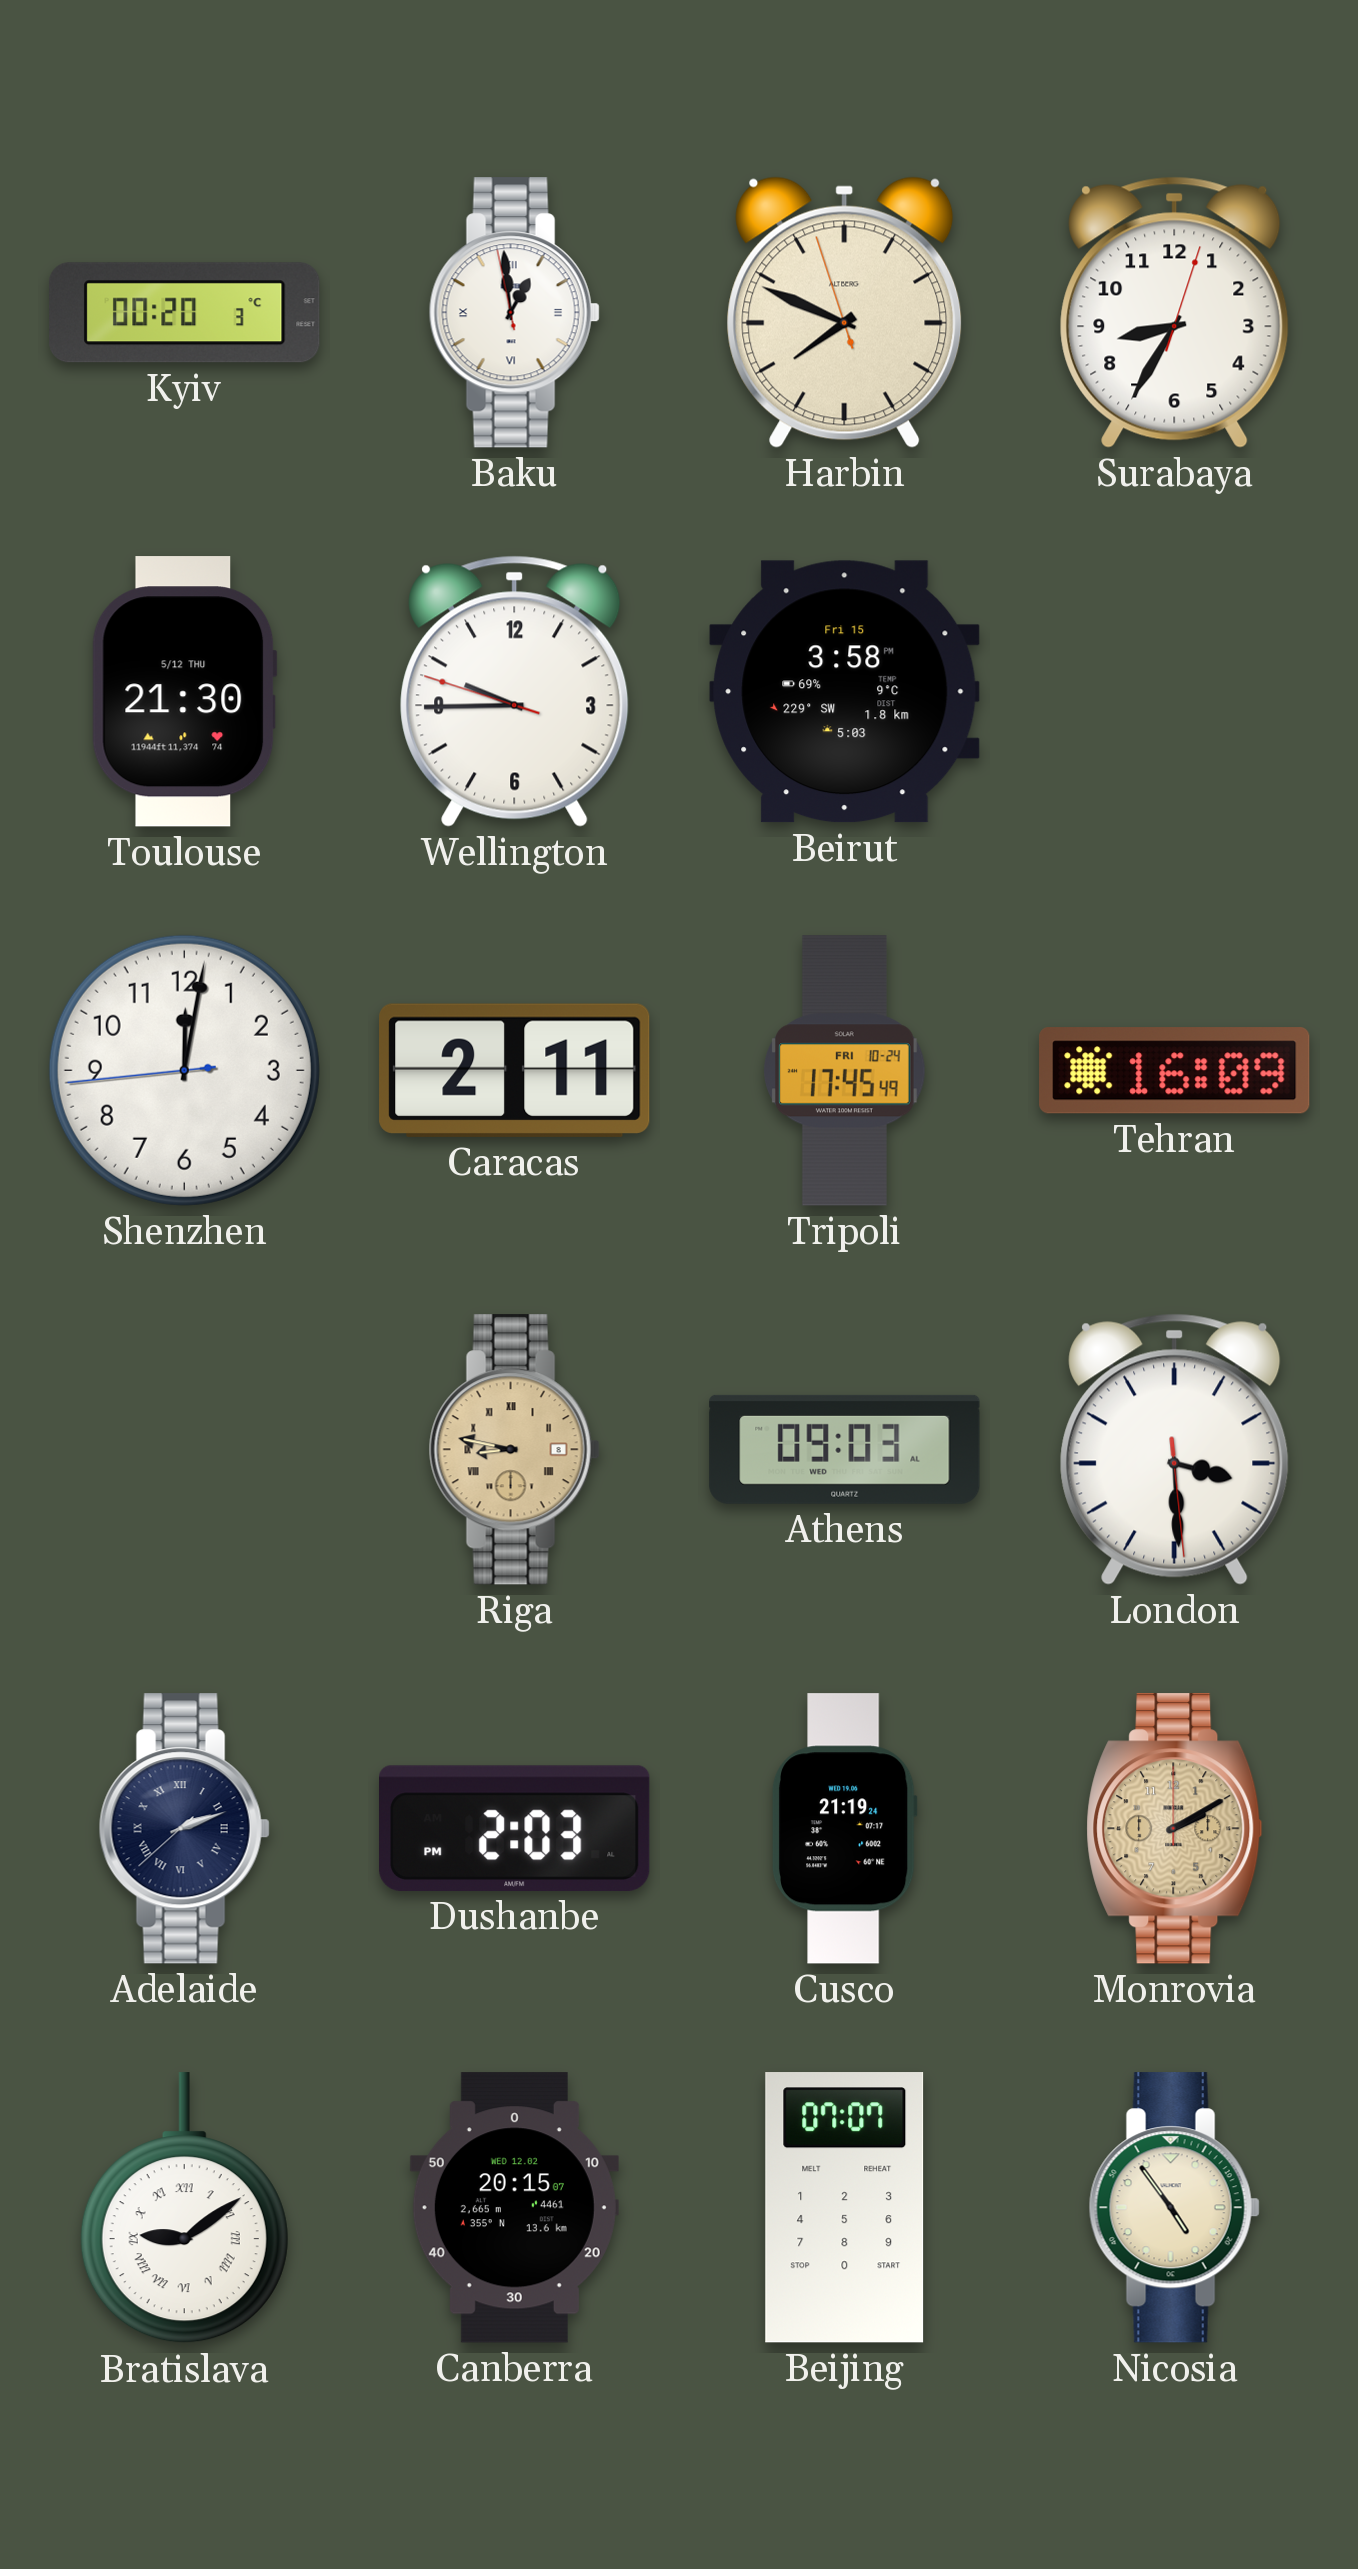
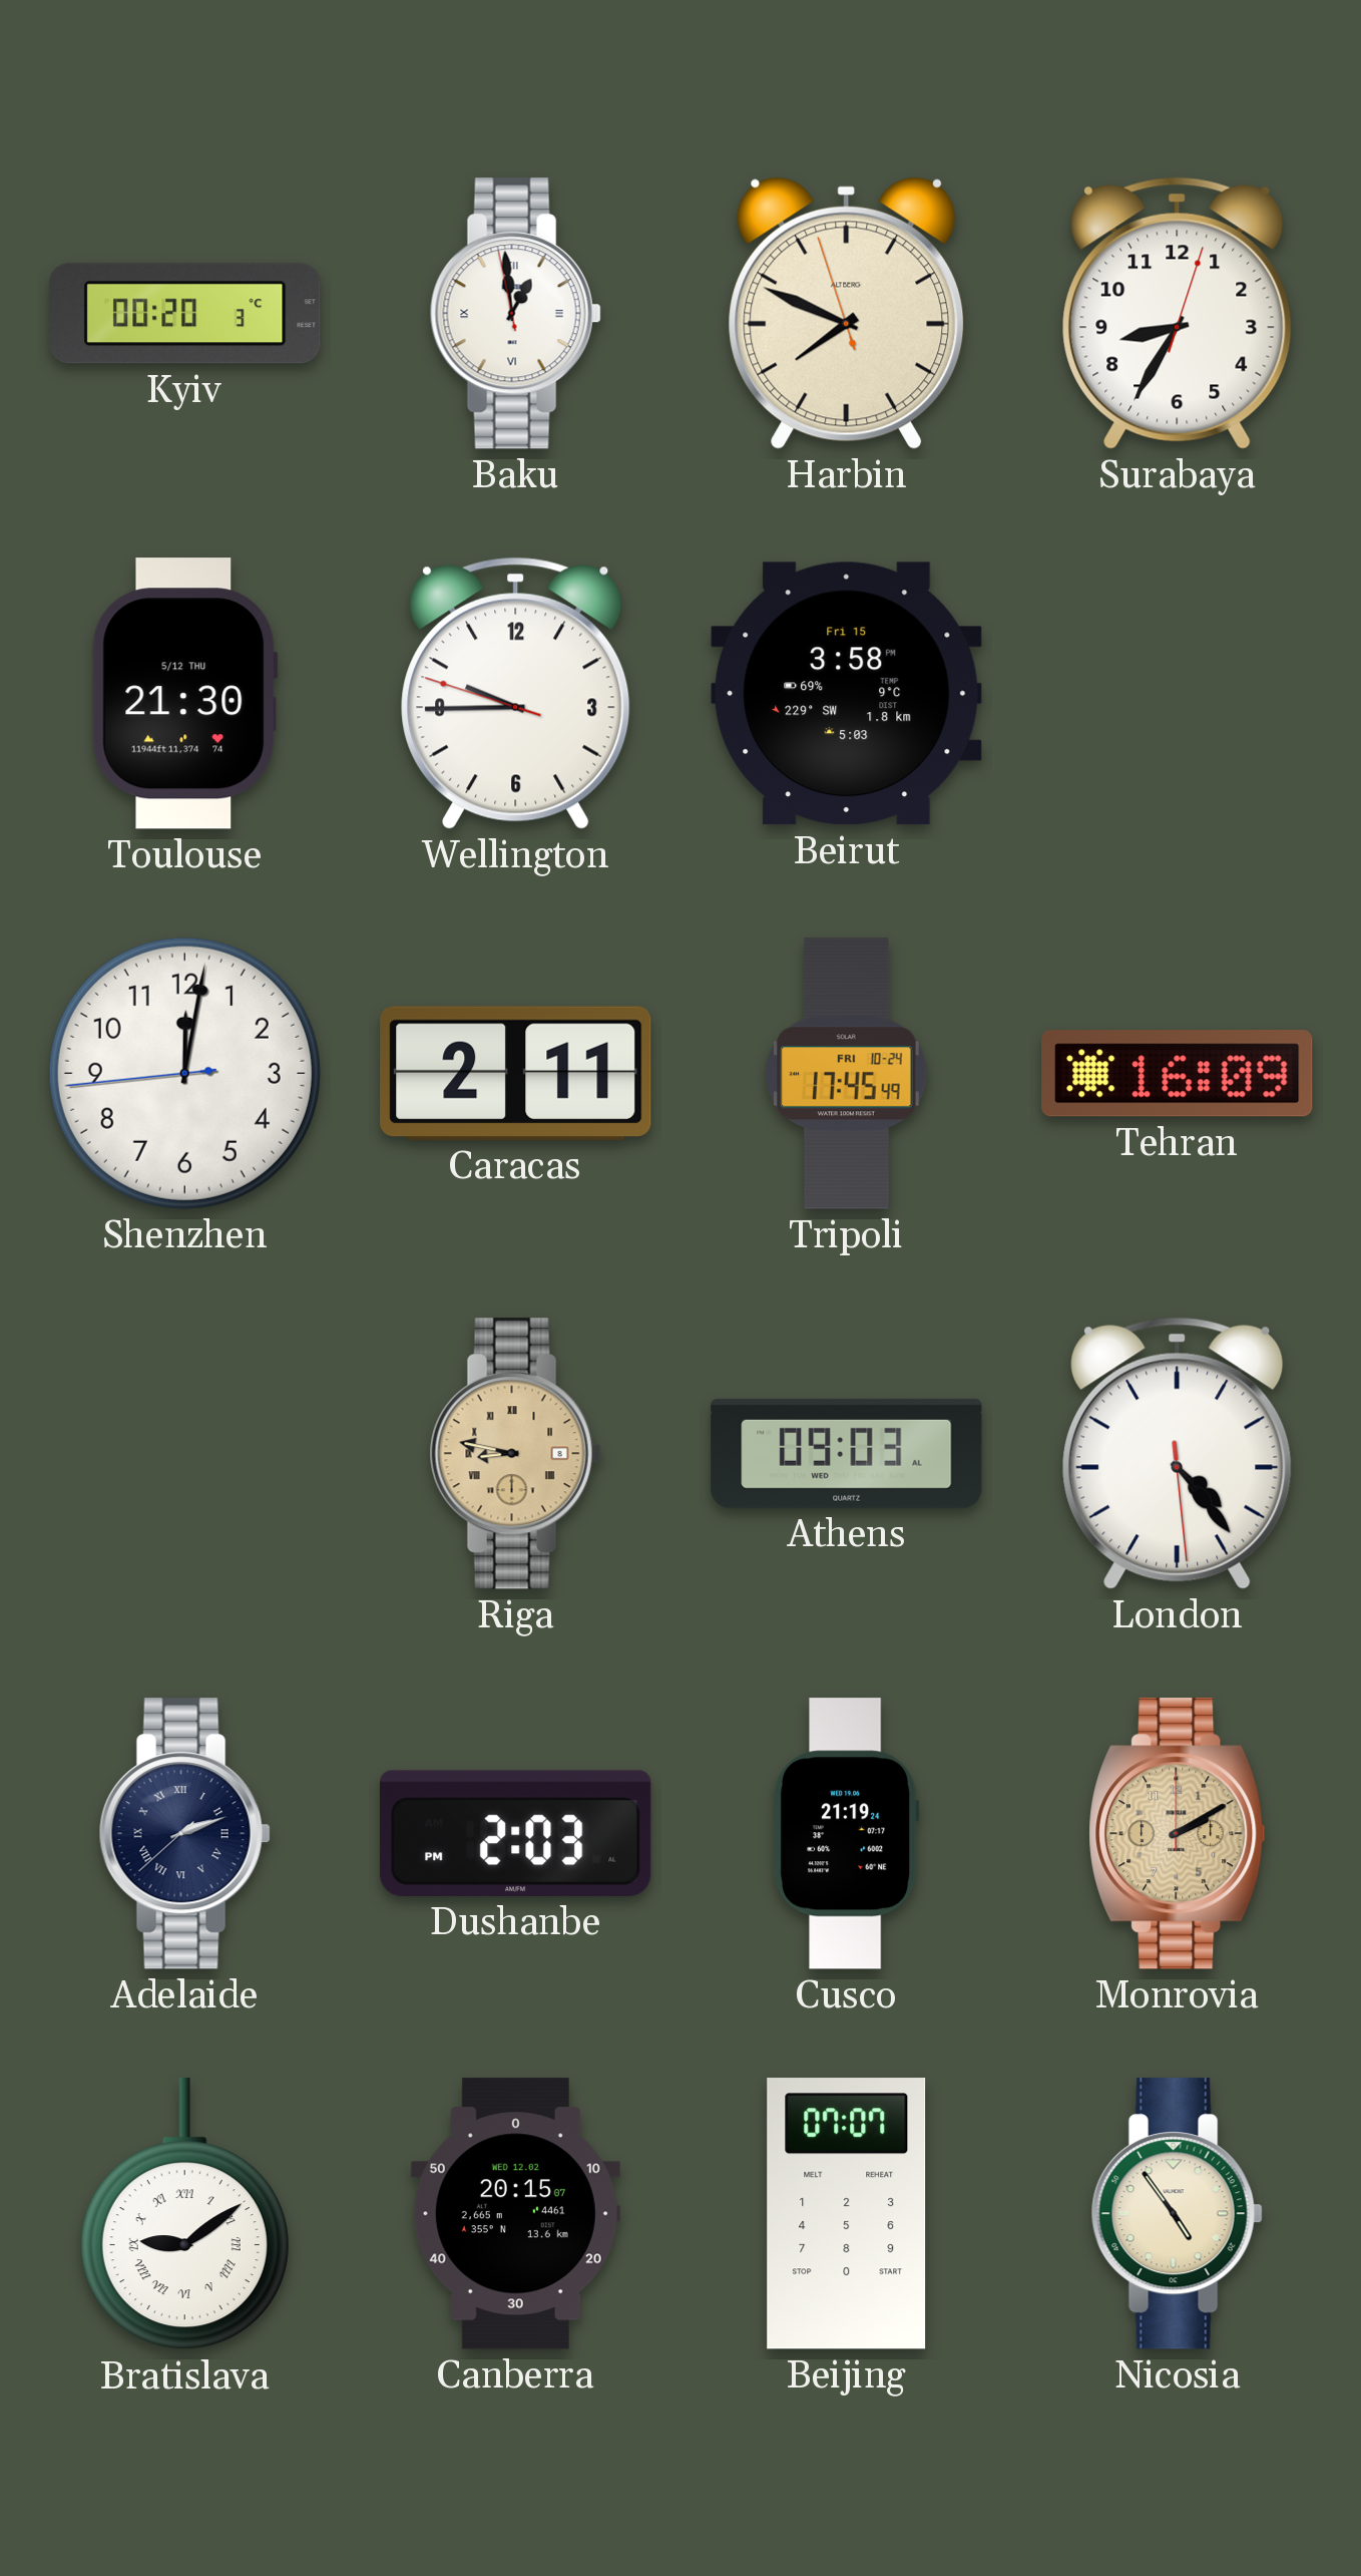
London: 3:29 -> 4:23 (1178, 1453)
